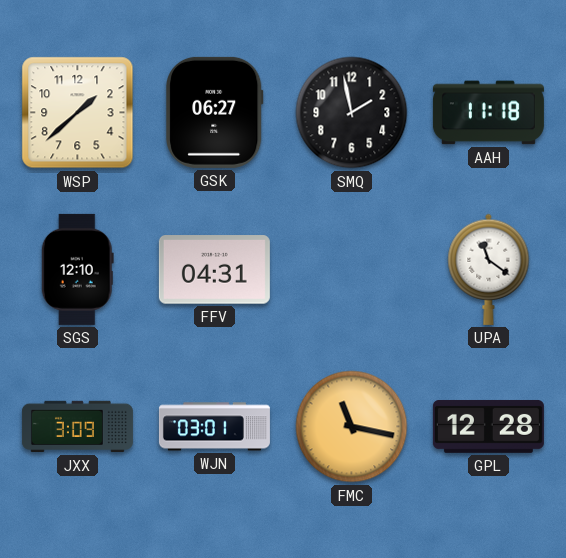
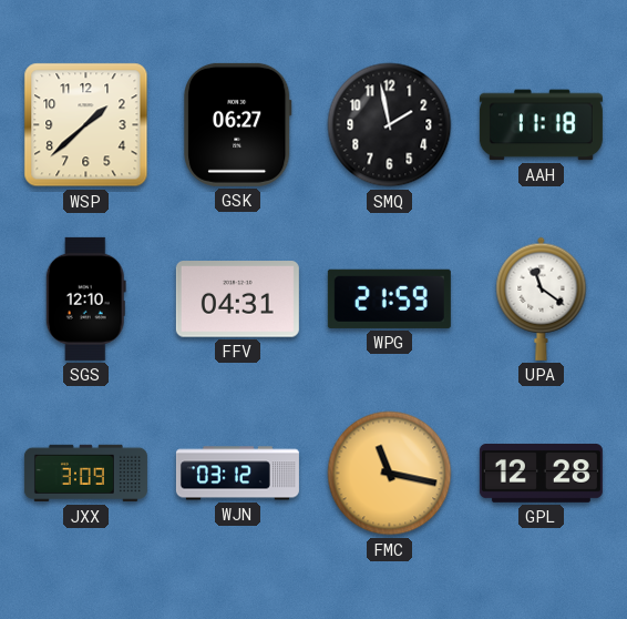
WPG: none -> 21:59 (389, 298)
WJN: 03:01 -> 03:12 (237, 474)
